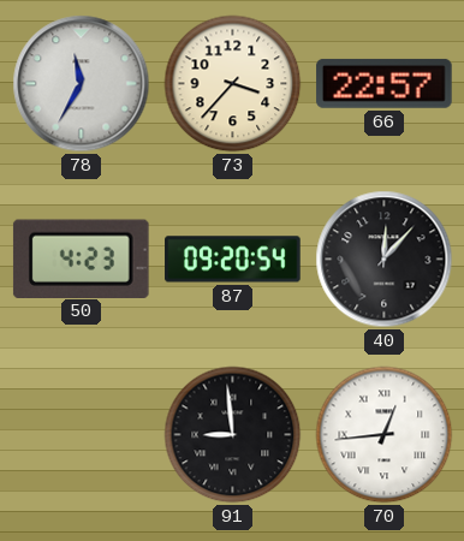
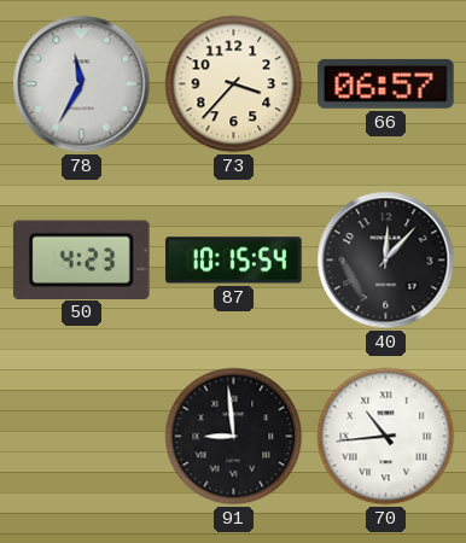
66: 22:57 -> 06:57 (386, 83)
87: 09:20 -> 10:15 (234, 261)
70: 12:44 -> 10:44 (386, 437)
